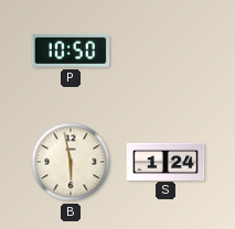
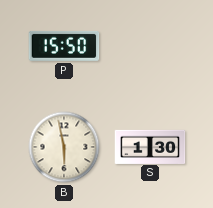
P: 10:50 -> 15:50 (64, 46)
S: 1:24 -> 1:30 (150, 146)
